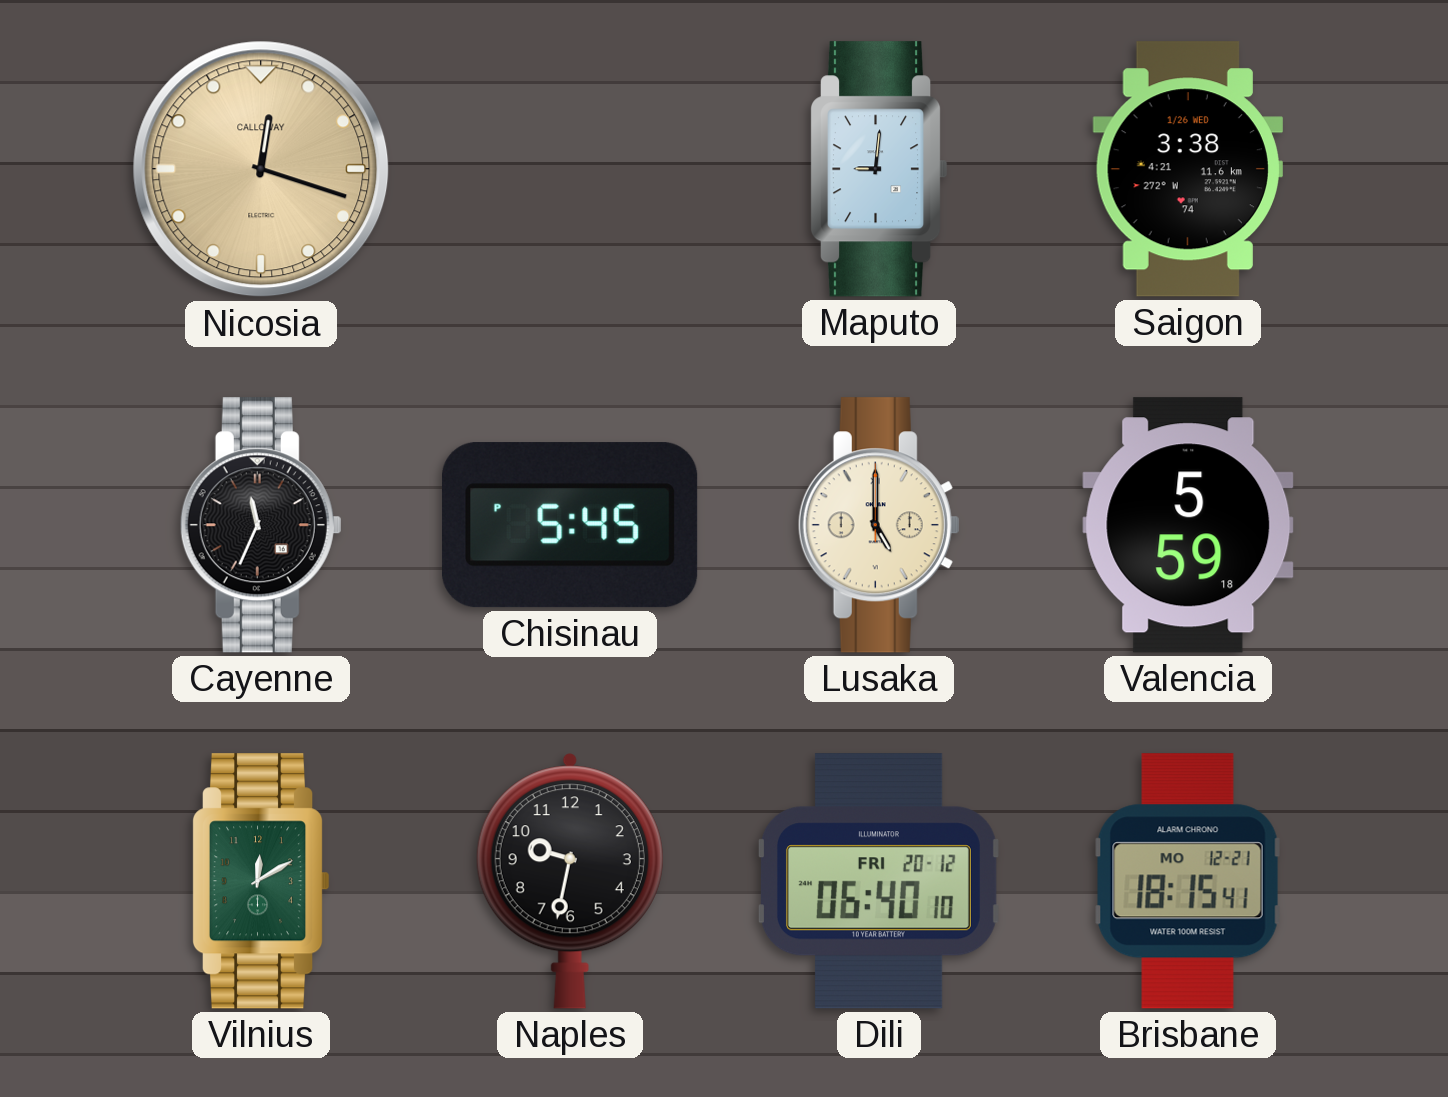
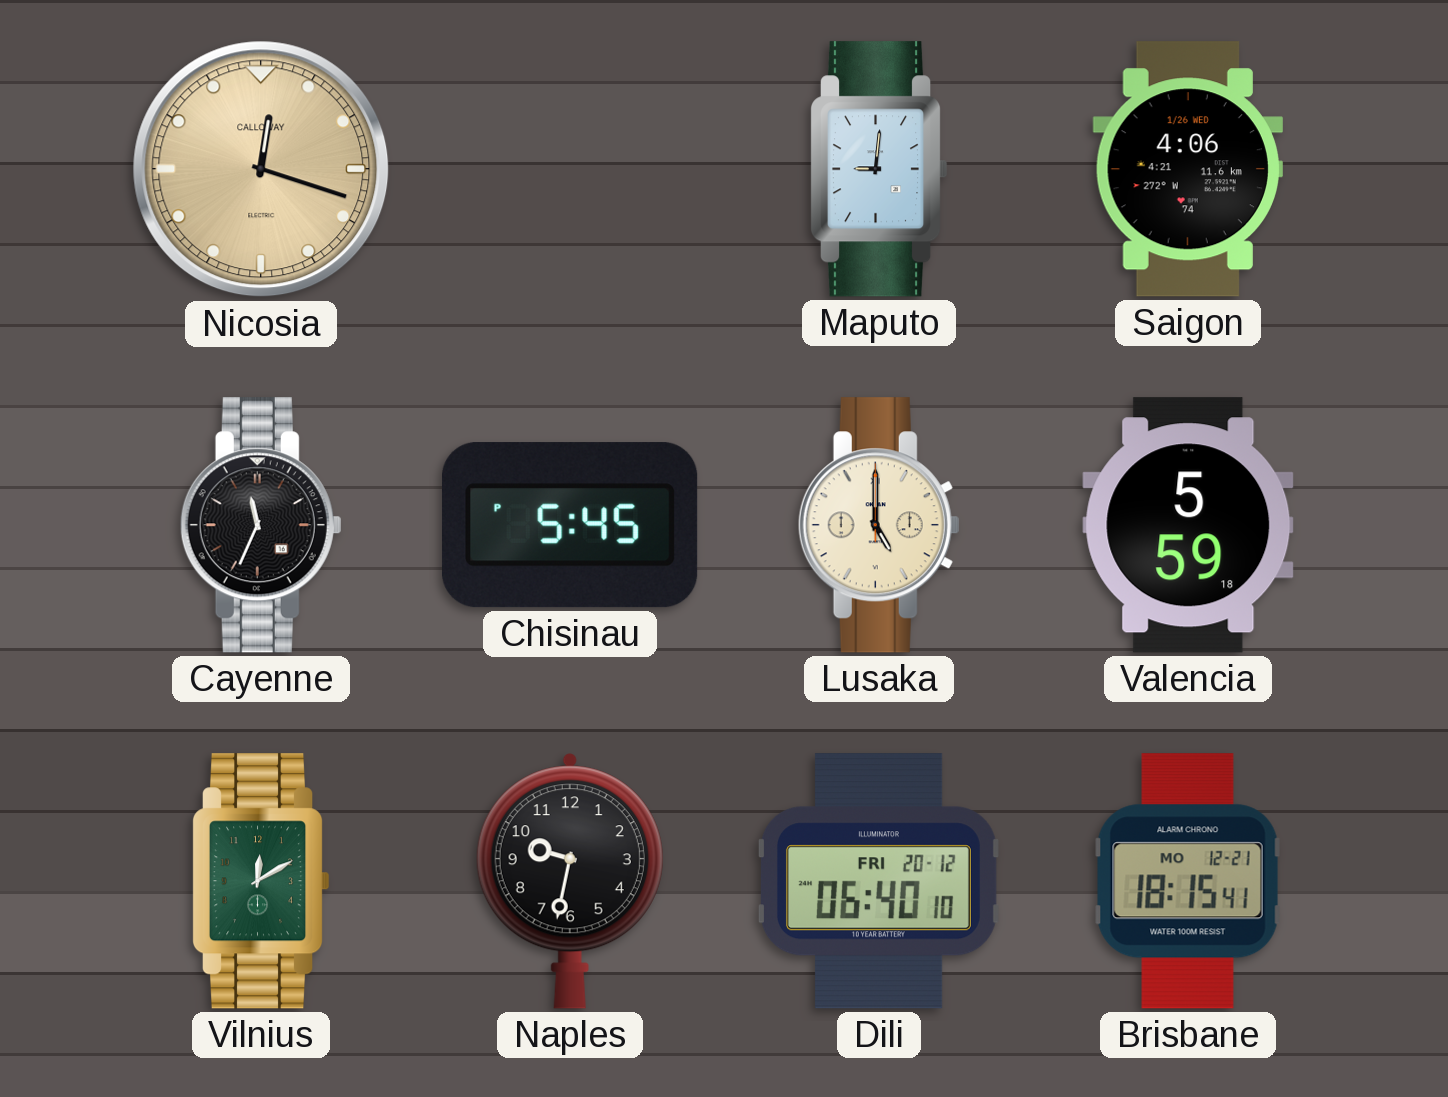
Saigon: 3:38 -> 4:06 (1188, 169)
